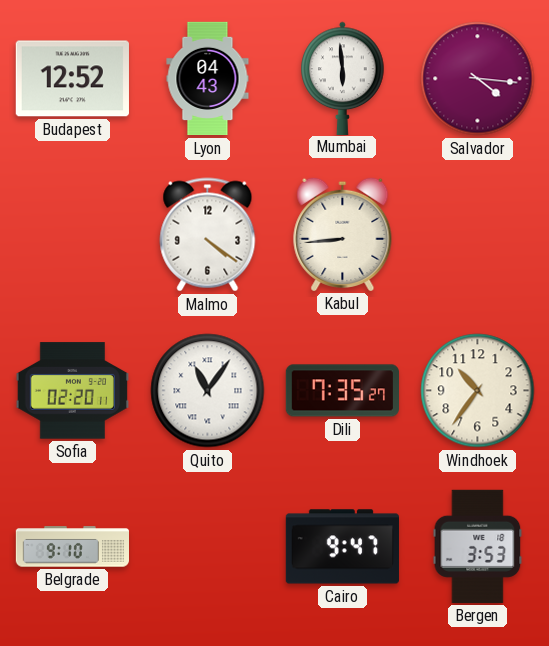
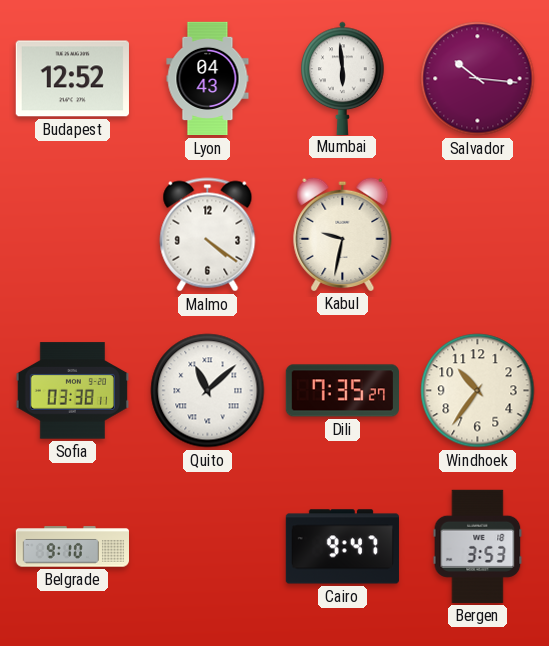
Salvador: 4:16 -> 10:16 (478, 79)
Kabul: 8:44 -> 9:32 (343, 234)
Sofia: 02:20 -> 03:38 (72, 391)
Quito: 11:06 -> 11:08 (208, 391)
